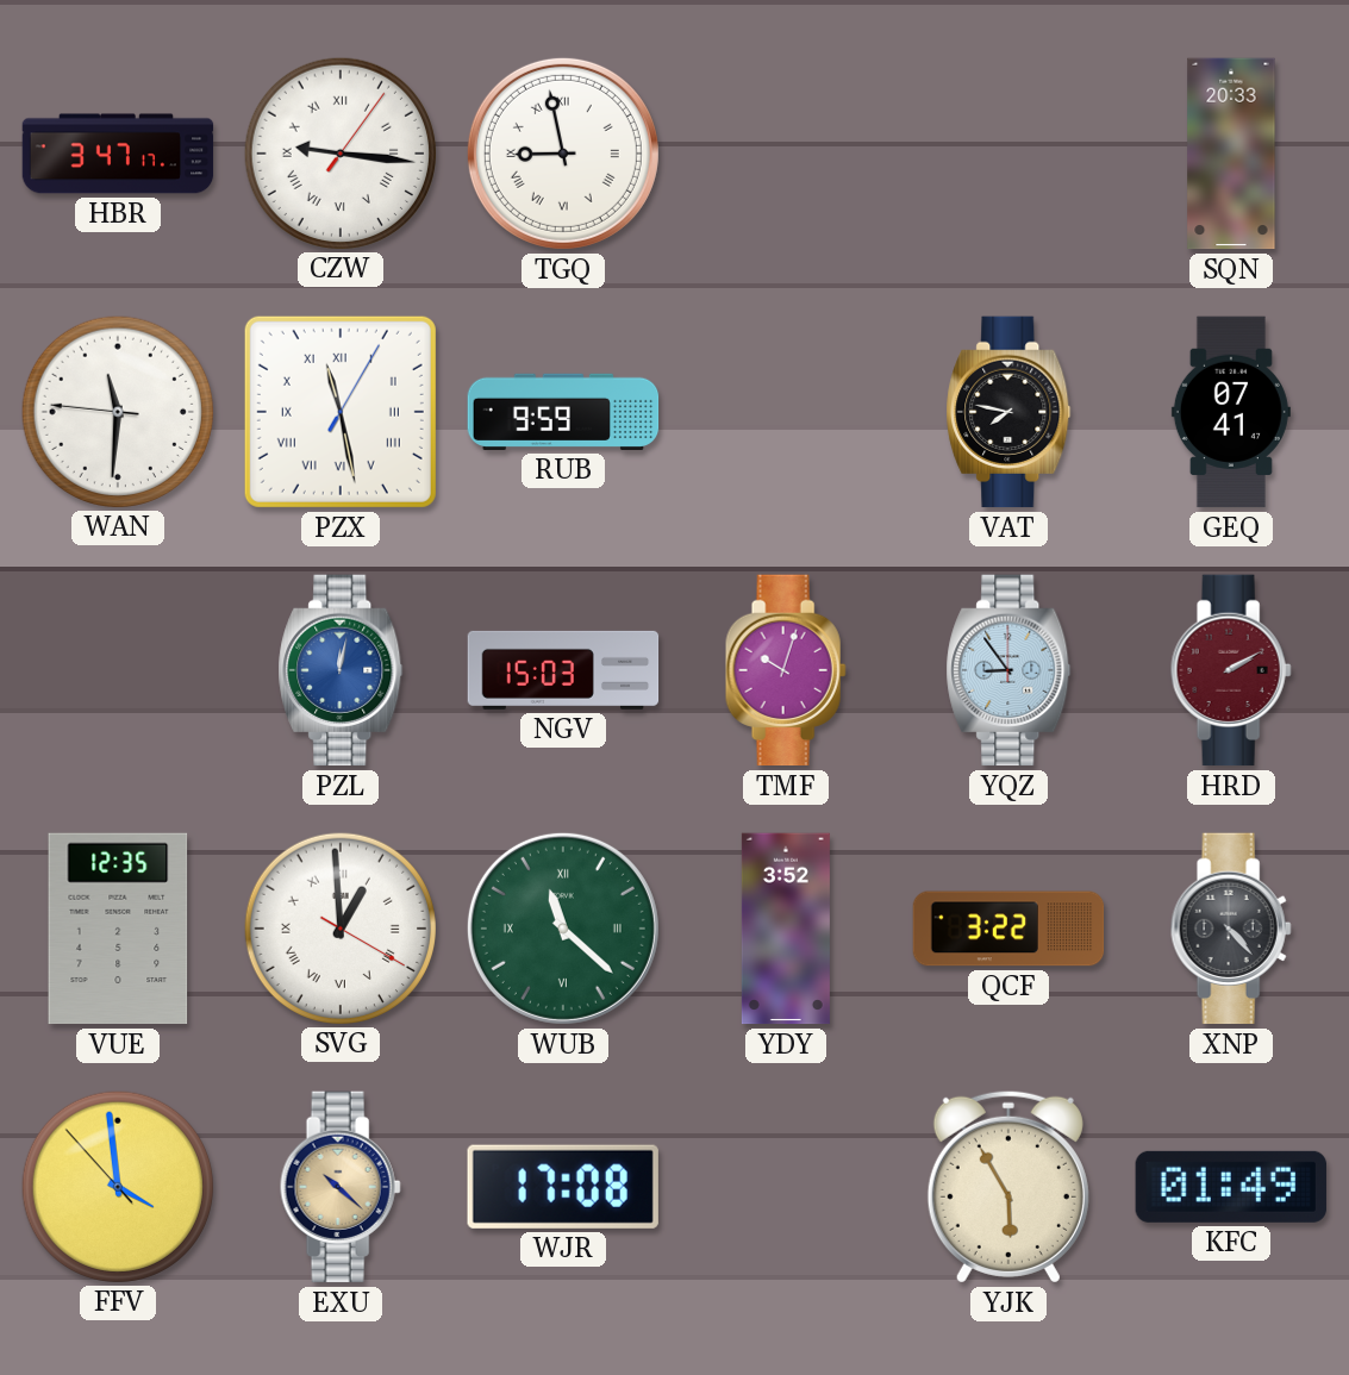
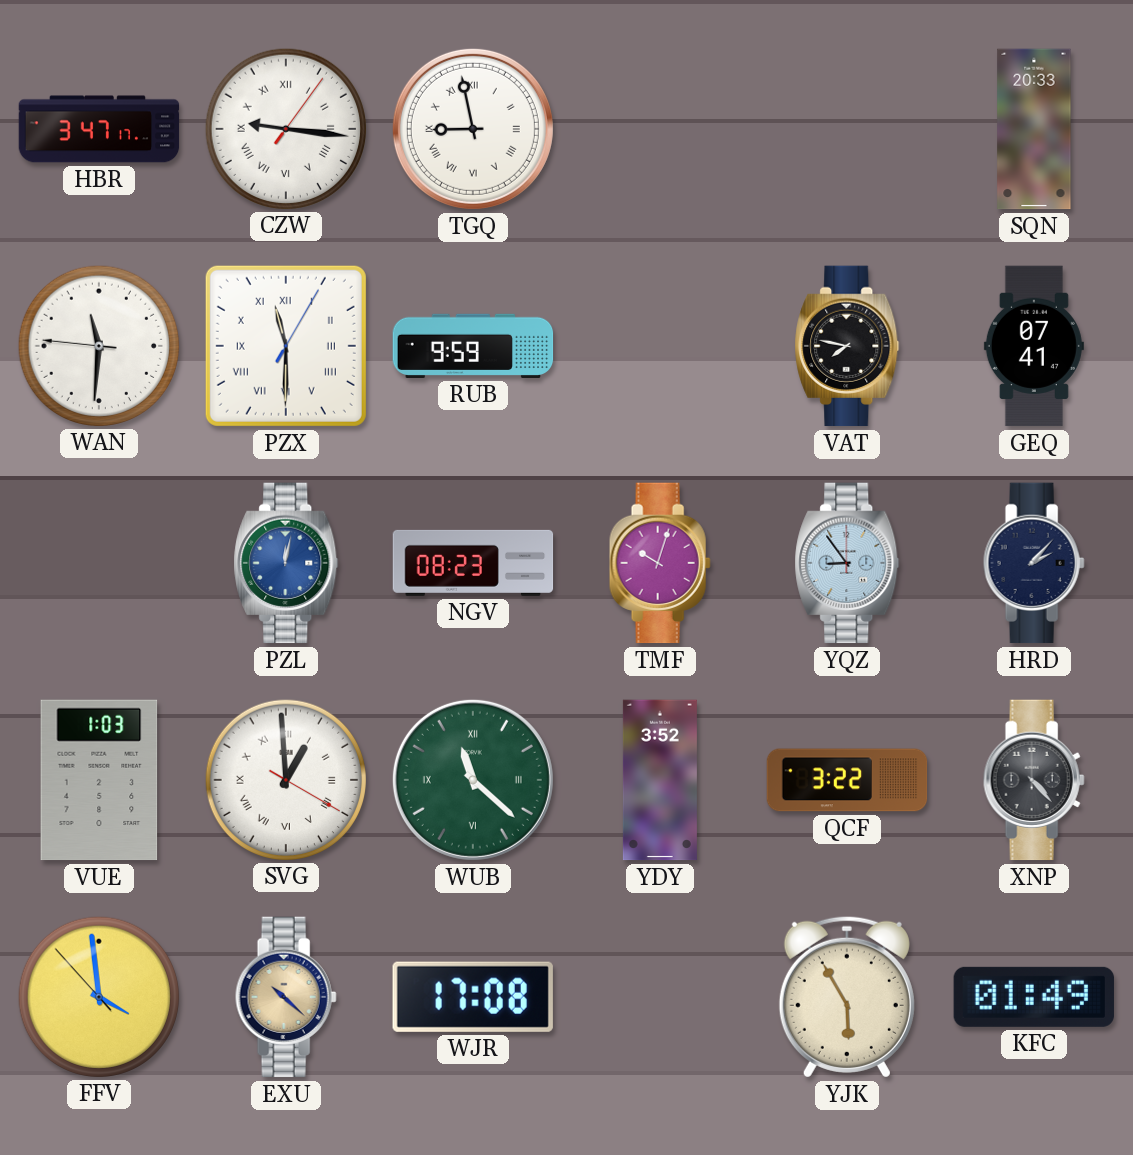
PZX: 11:28 -> 11:30 (286, 346)
NGV: 15:03 -> 08:23 (473, 563)
HRD: 2:10 -> 2:07 (1034, 563)
HRD dial: burgundy -> navy (1034, 563)
VUE: 12:35 -> 1:03 (99, 780)
